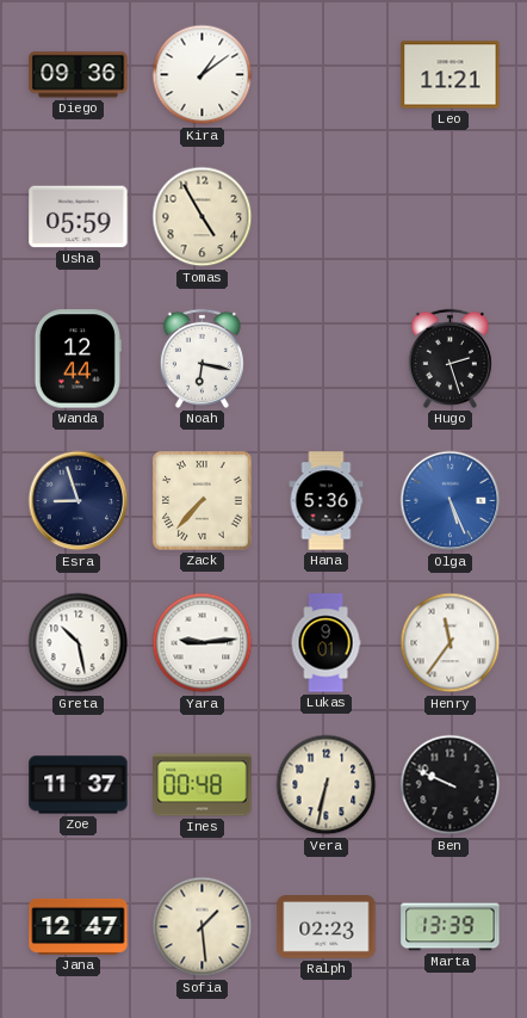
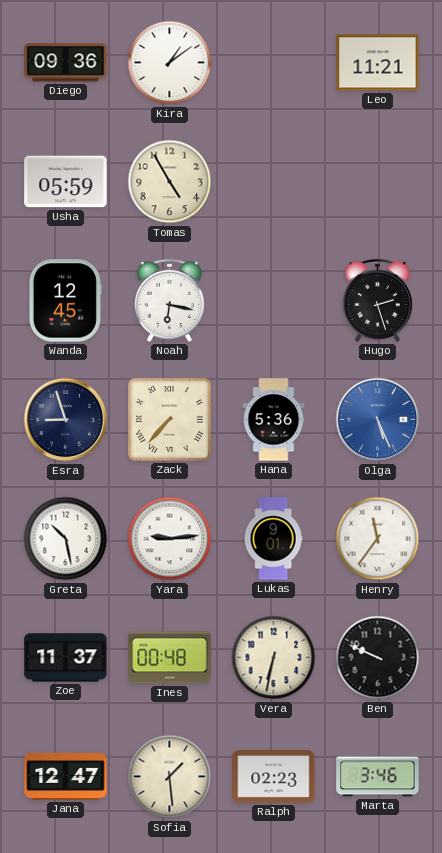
Wanda: 12:44 -> 12:45 (65, 301)
Marta: 13:39 -> 3:46 (378, 777)
